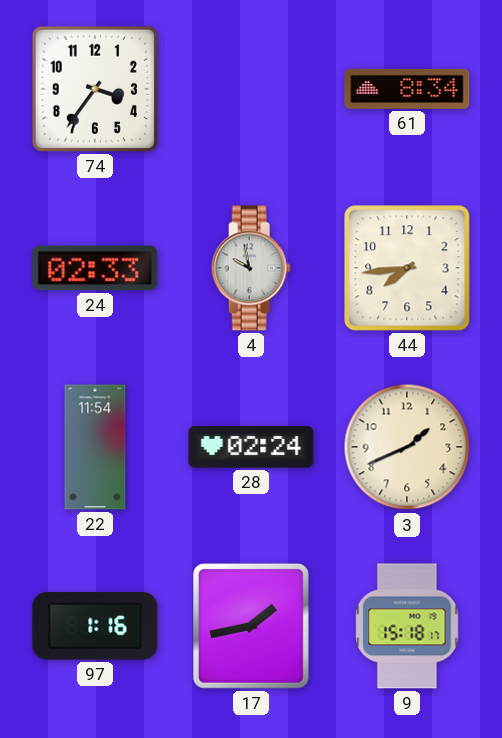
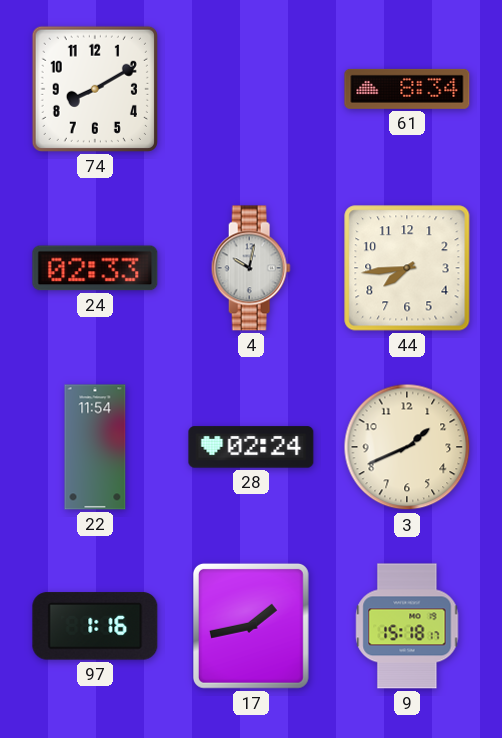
74: 3:36 -> 8:10 (95, 89)
4: 9:58 -> 10:02 (251, 268)
